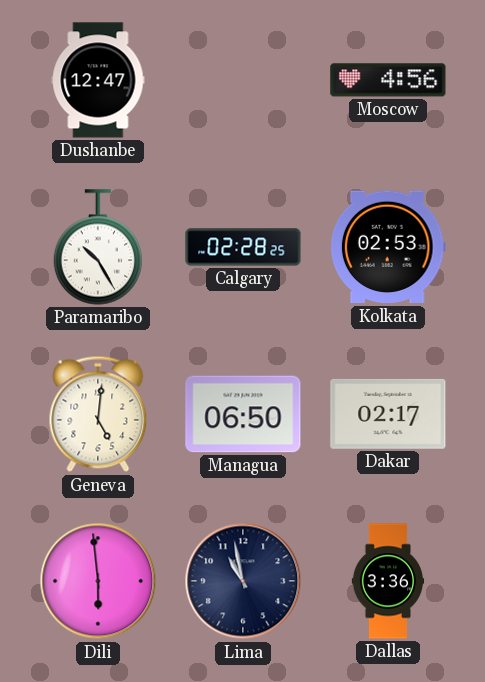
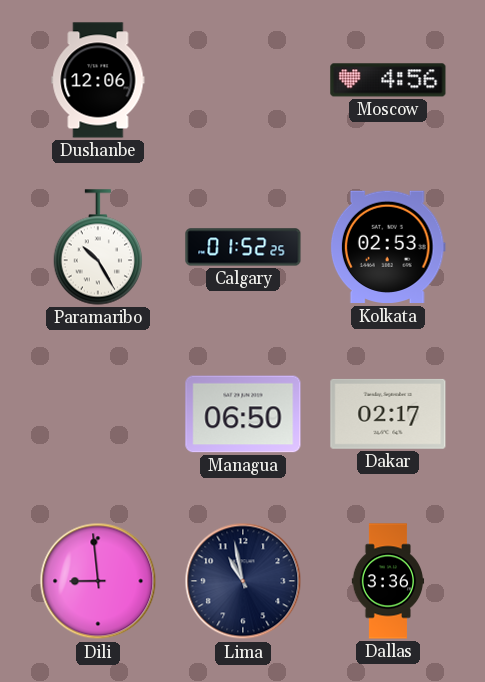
Dushanbe: 12:47 -> 12:06 (98, 80)
Calgary: 02:28 -> 01:52 (243, 247)
Geneva: 5:01 -> none (98, 414)
Dili: 5:59 -> 8:59 (98, 581)
